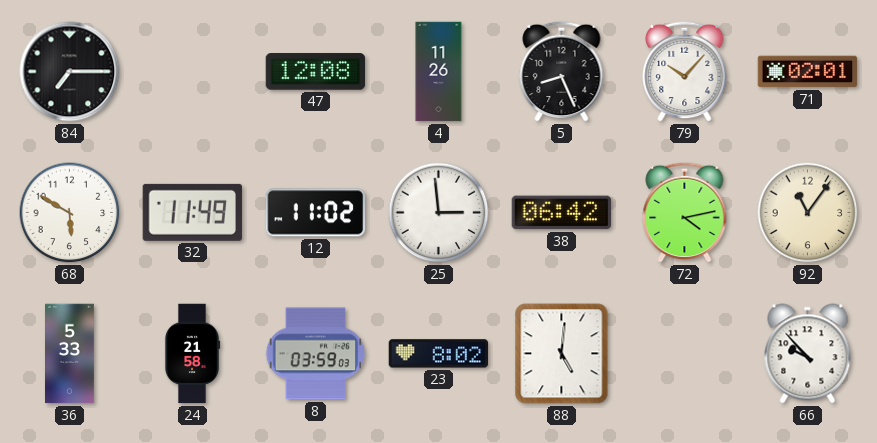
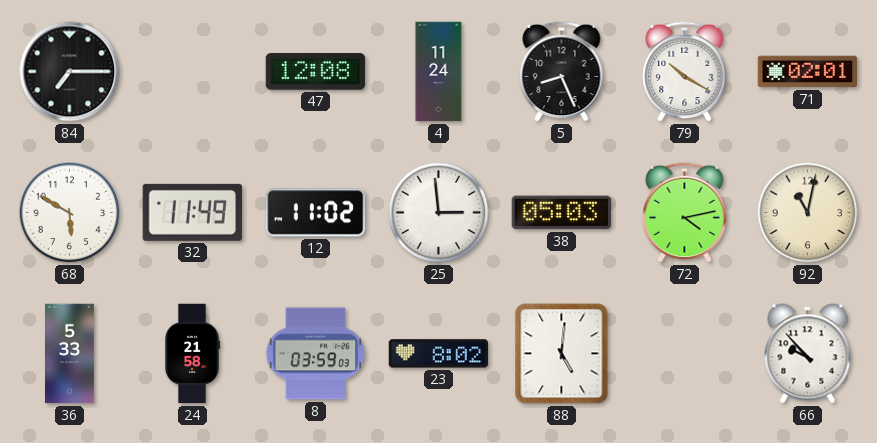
4: 11:26 -> 11:24 (439, 72)
79: 10:07 -> 10:20 (685, 71)
38: 06:42 -> 05:03 (562, 213)
92: 11:06 -> 11:02 (808, 213)
